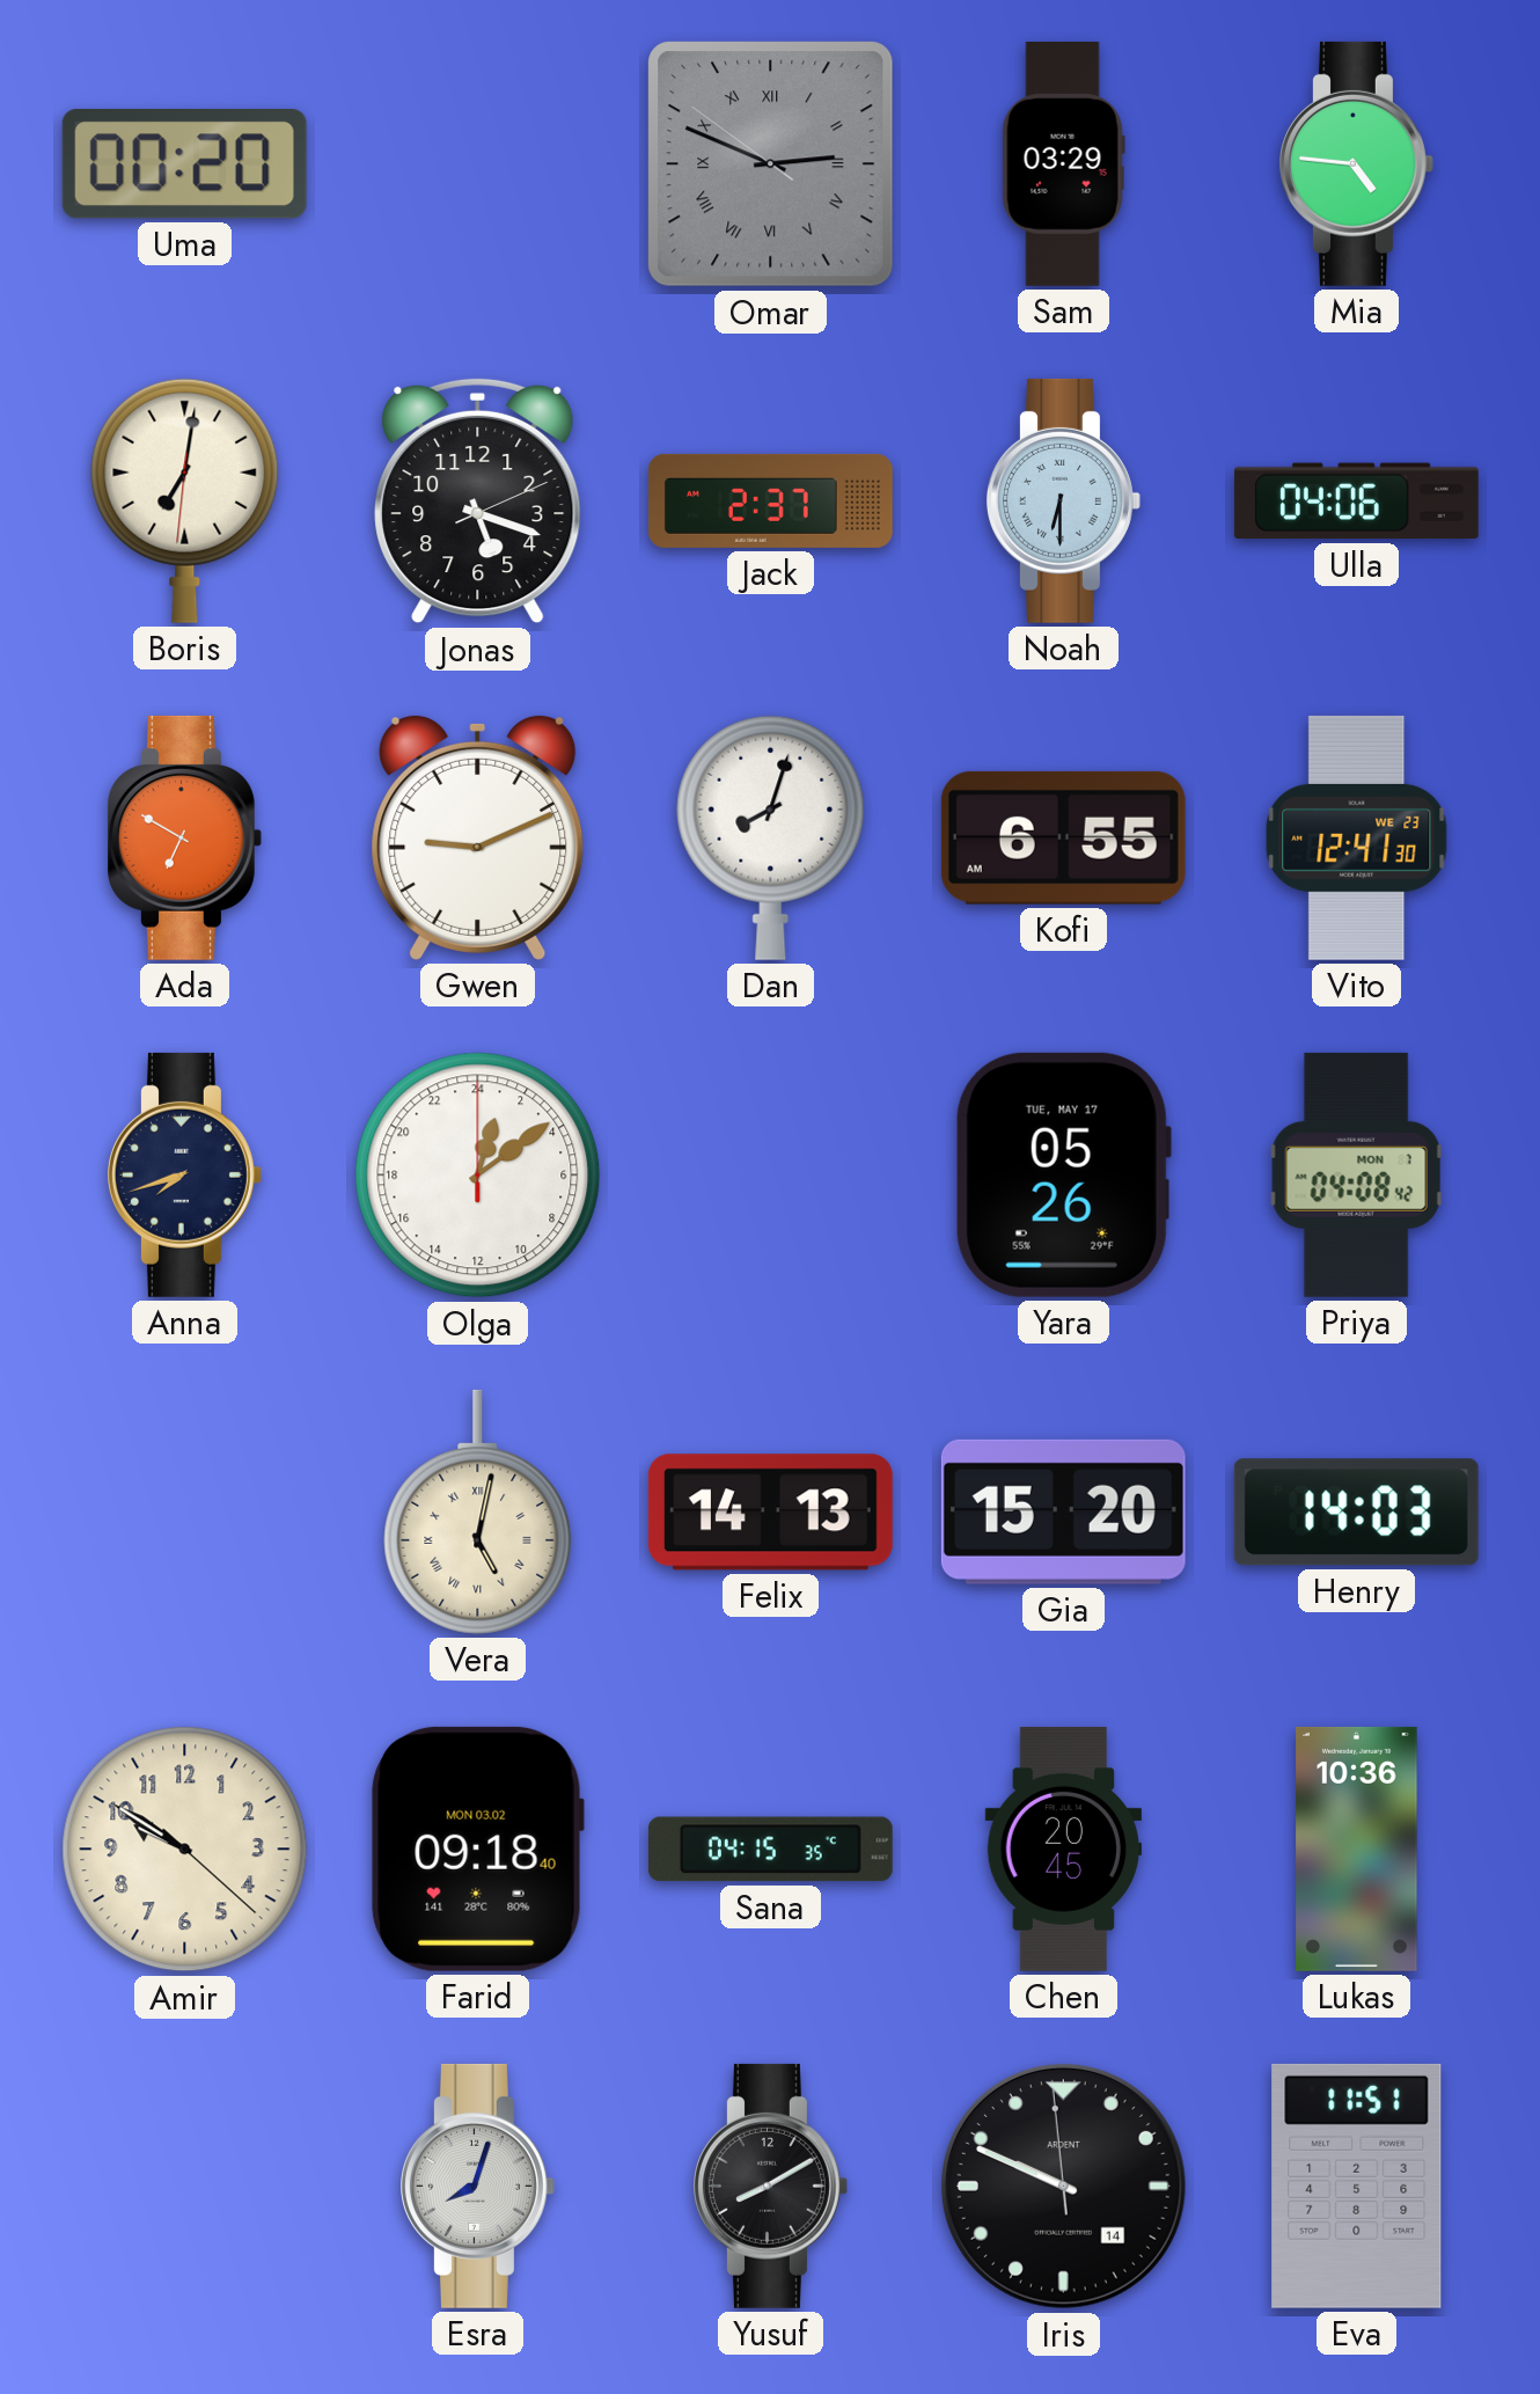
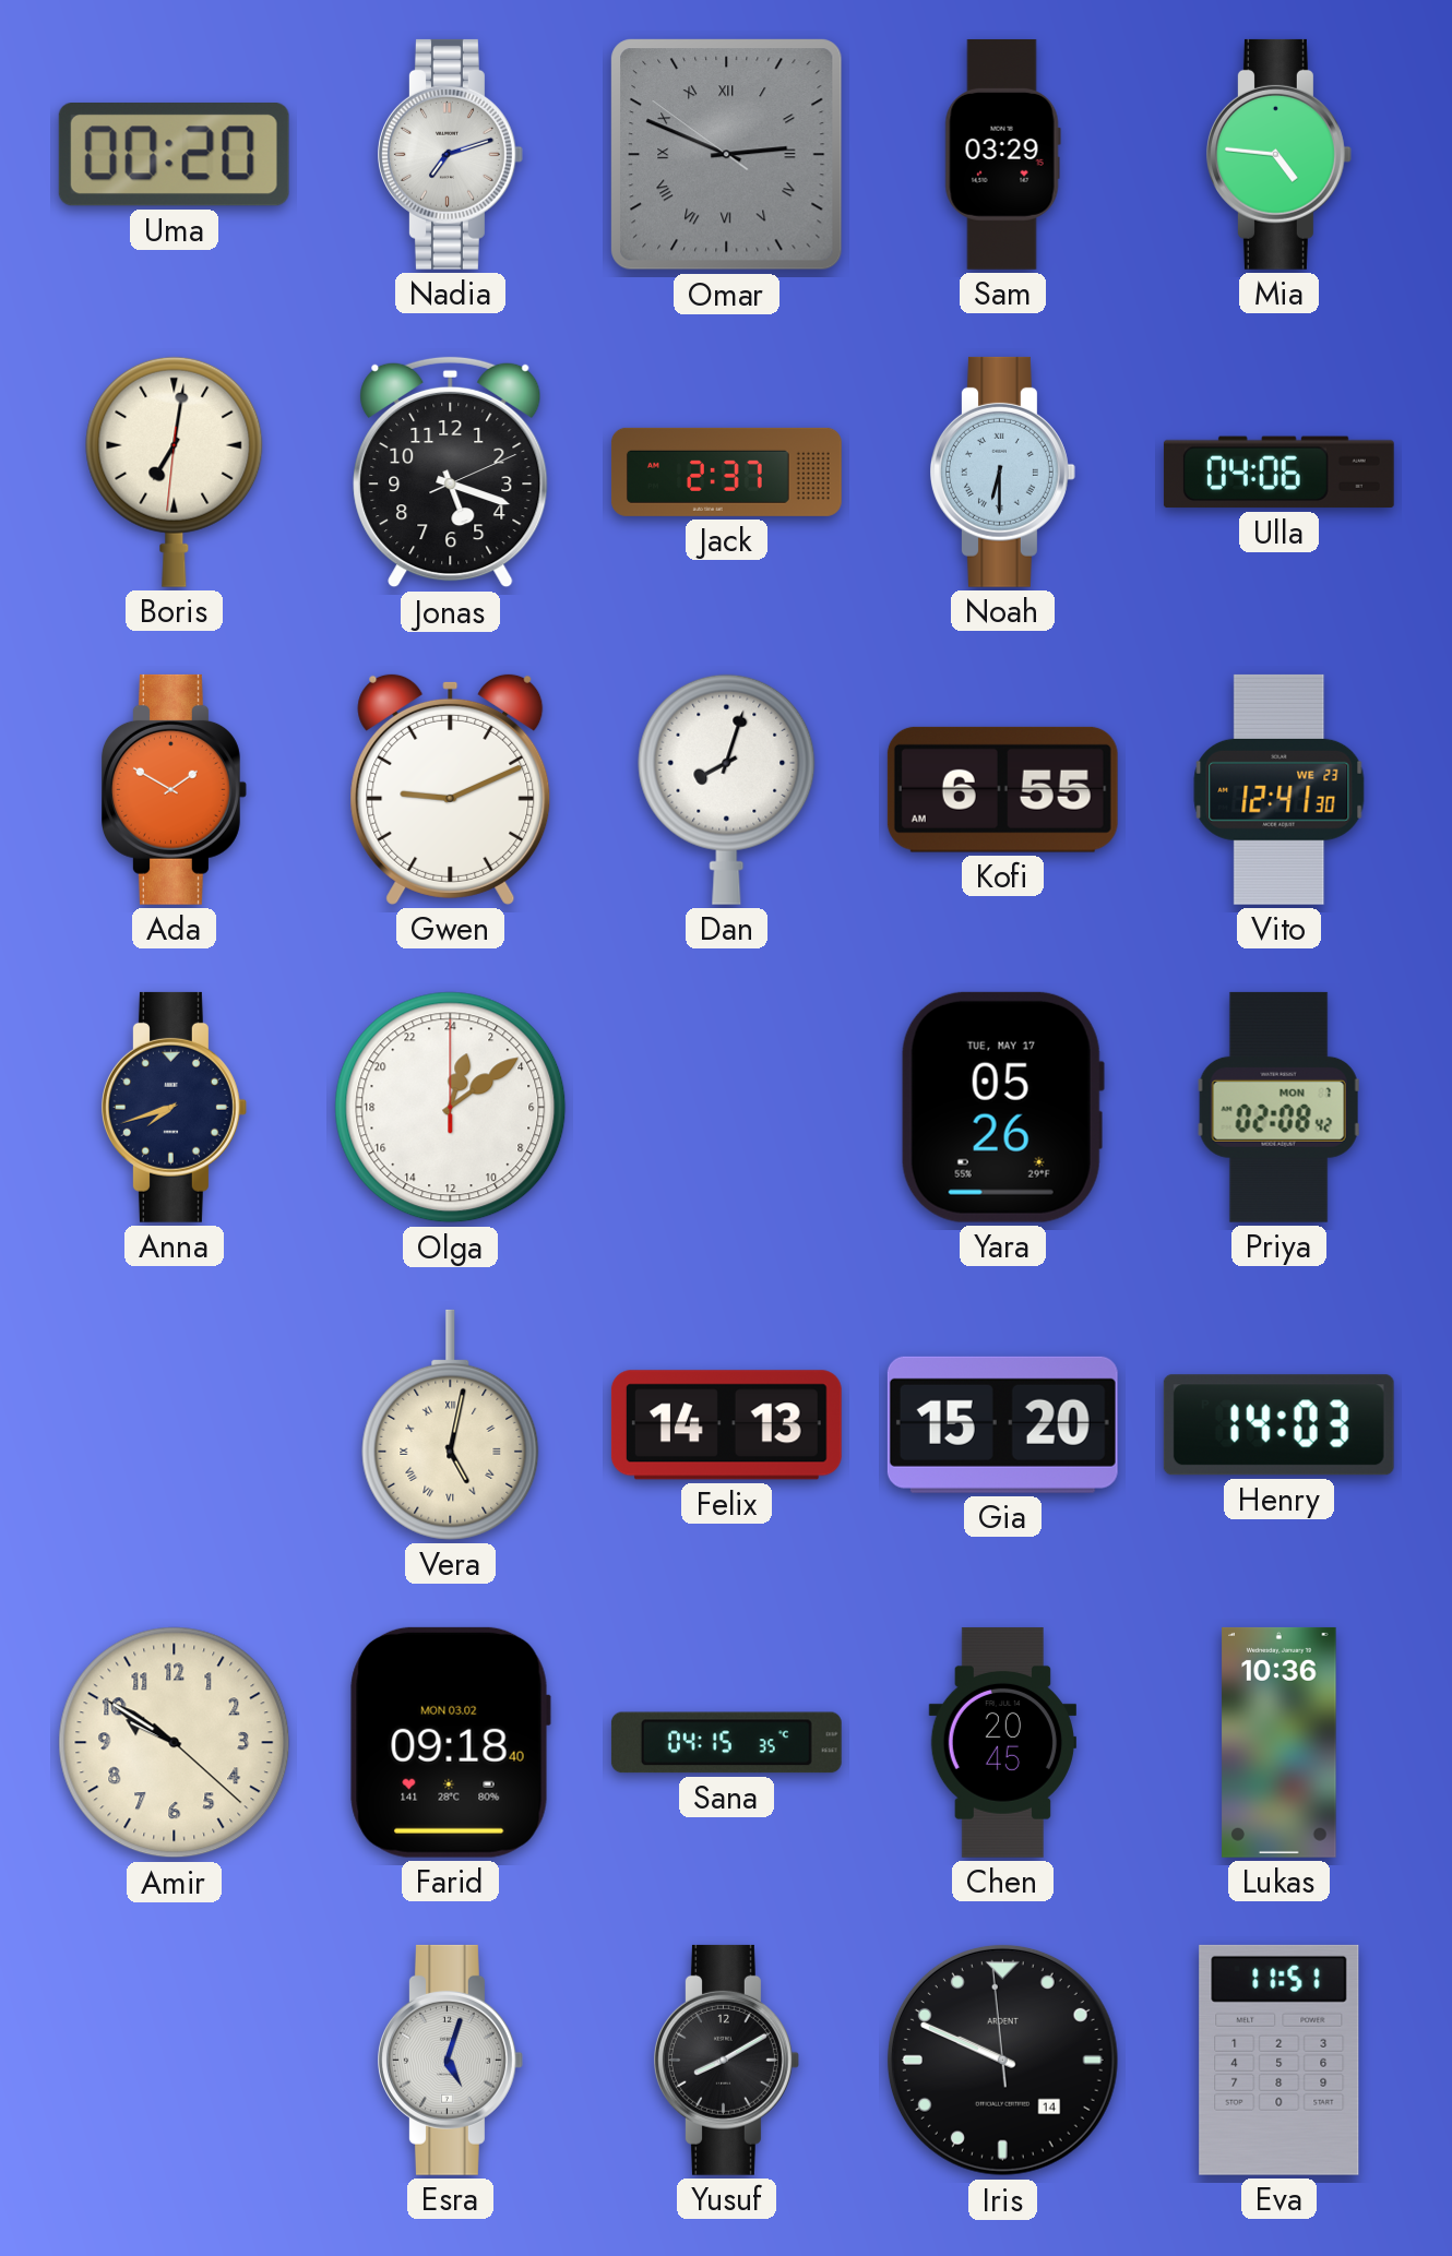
Nadia: none -> 7:12 (451, 154)
Ada: 6:50 -> 1:50 (175, 789)
Priya: 04:08 -> 02:08 (1280, 1107)
Esra: 8:03 -> 5:03 (451, 2060)
